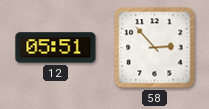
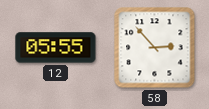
12: 05:51 -> 05:55 (56, 48)
